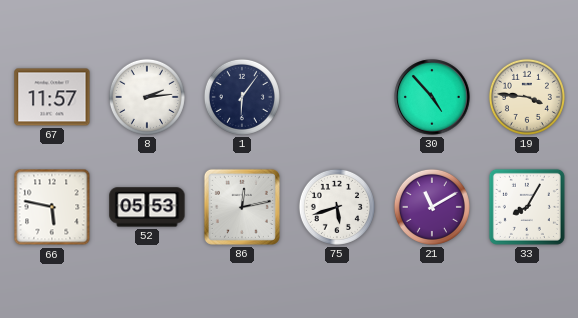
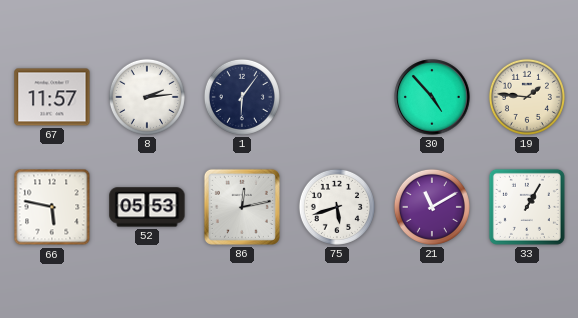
19: 3:46 -> 1:46 (527, 97)
33: 8:05 -> 1:05 (527, 207)
